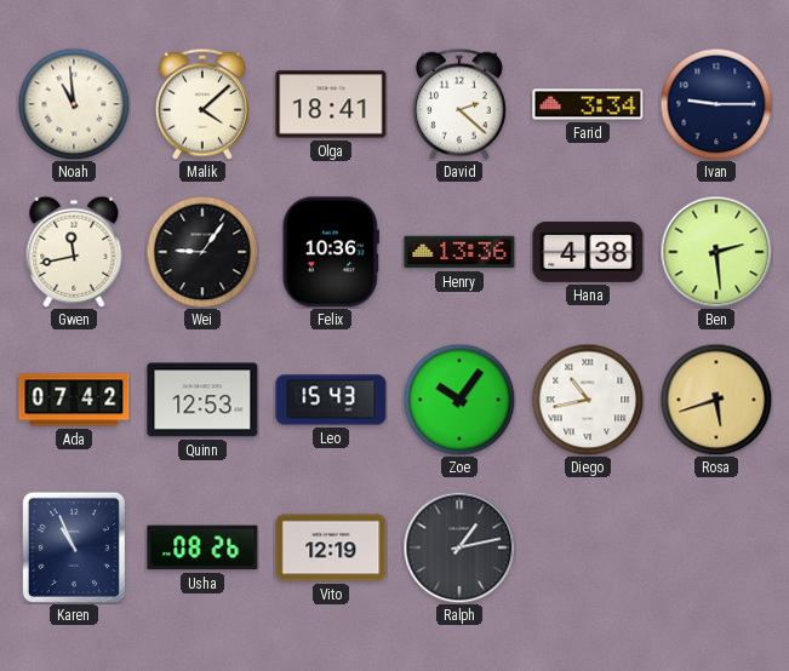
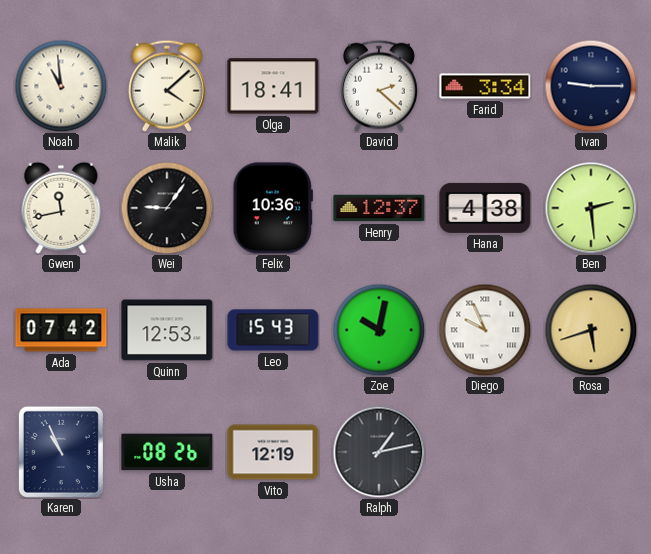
Henry: 13:36 -> 12:37 (379, 208)
Zoe: 10:06 -> 10:02 (379, 330)
Diego: 10:43 -> 9:56 (485, 330)
